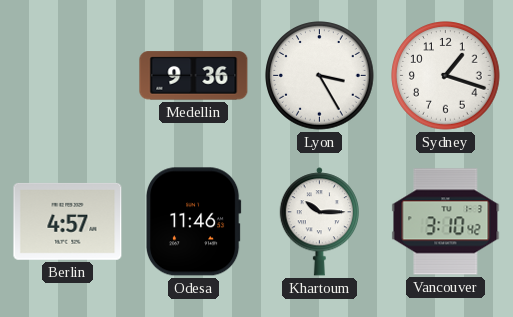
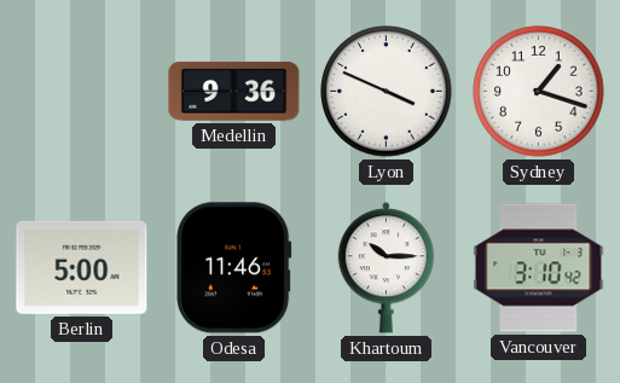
Lyon: 3:25 -> 3:49 (387, 92)
Berlin: 4:57 -> 5:00 (82, 267)
